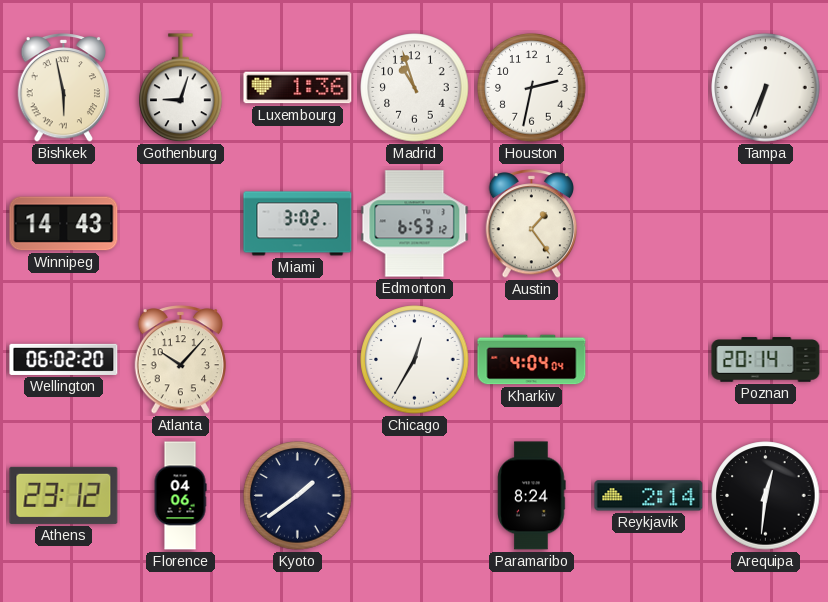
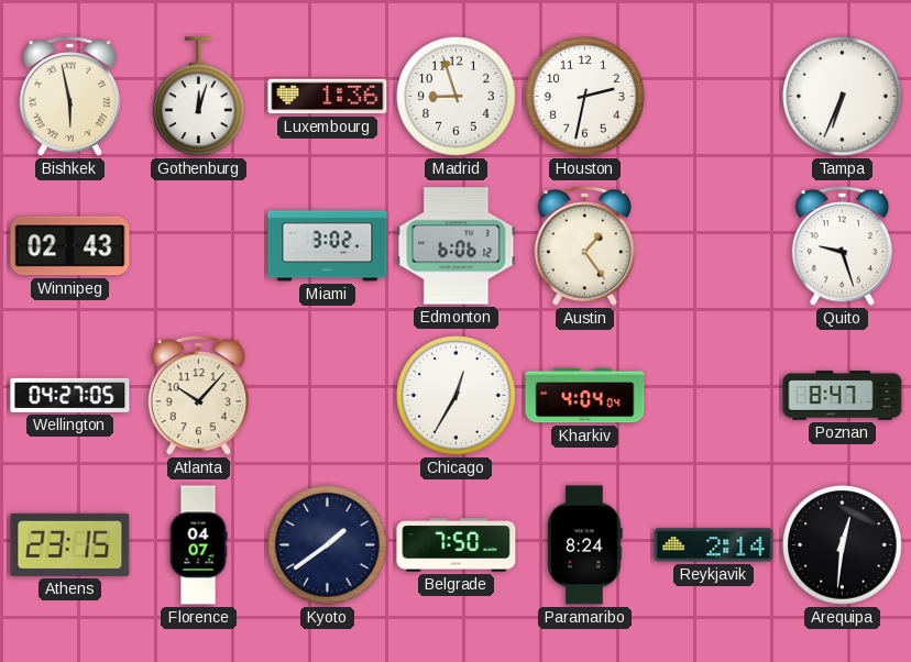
Gothenburg: 9:03 -> 12:03 (199, 97)
Madrid: 10:57 -> 8:57 (457, 97)
Winnipeg: 14:43 -> 02:43 (70, 246)
Edmonton: 6:53 -> 6:06 (457, 246)
Quito: none -> 9:27 (842, 246)
Wellington: 06:02 -> 04:27 (70, 395)
Poznan: 20:14 -> 8:47 (843, 396)
Athens: 23:12 -> 23:15 (70, 544)
Florence: 04:06 -> 04:07 (198, 545)
Belgrade: none -> 7:50 (457, 545)
